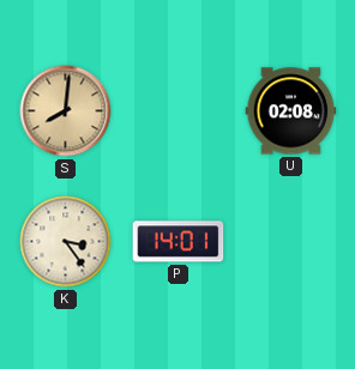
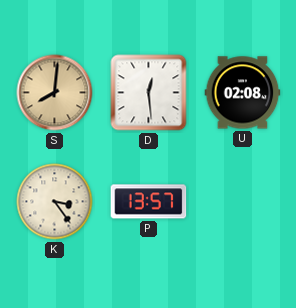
D: none -> 12:29 (149, 93)
P: 14:01 -> 13:57 (149, 202)
